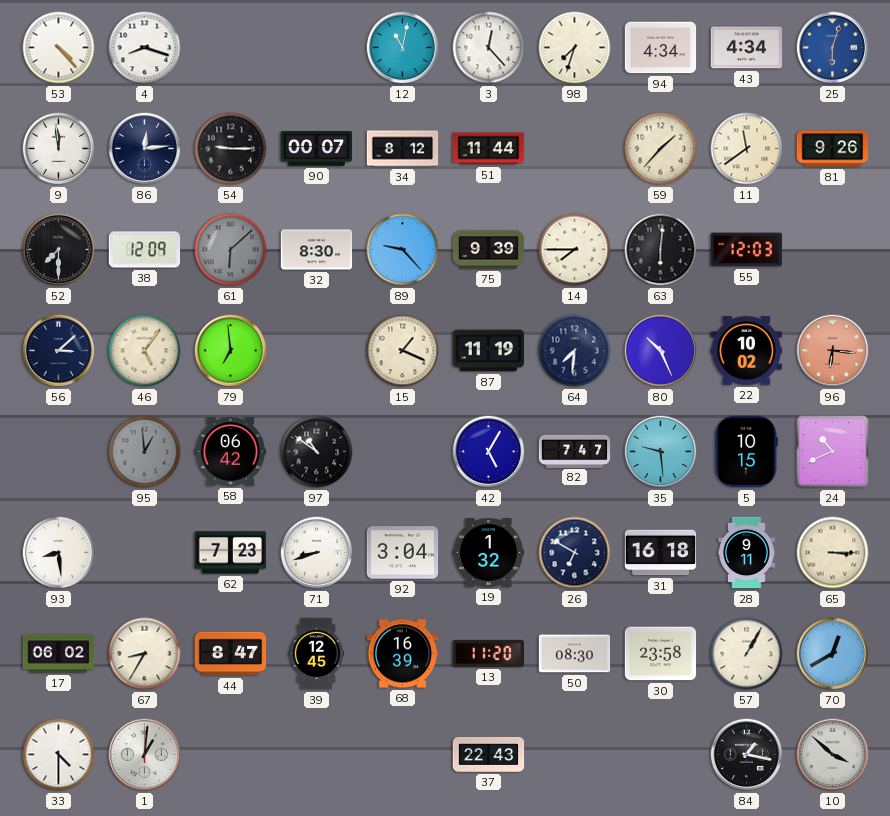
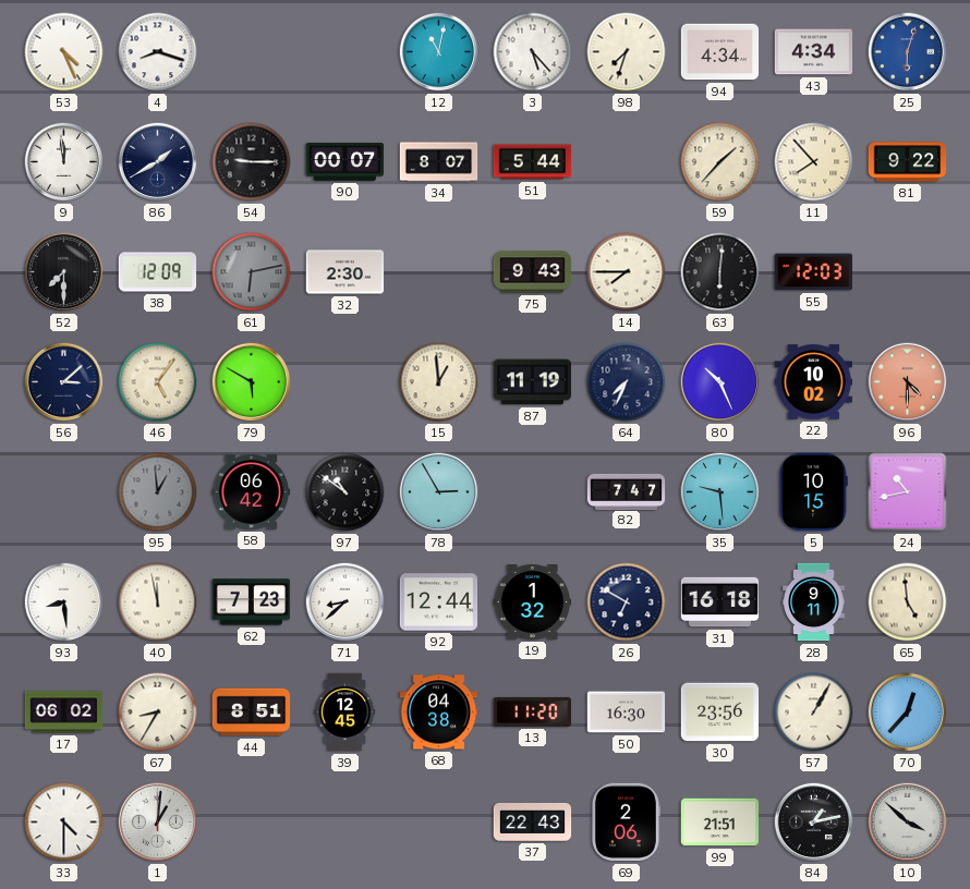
53: 4:23 -> 4:26 (64, 52)
3: 12:23 -> 5:23 (533, 52)
86: 12:14 -> 1:40 (158, 162)
34: 8:12 -> 8:07 (439, 162)
51: 11:44 -> 5:44 (533, 162)
11: 11:39 -> 7:53 (814, 162)
81: 9:26 -> 9:22 (908, 162)
61: 6:08 -> 6:13 (252, 272)
32: 8:30 -> 2:30 (345, 272)
89: 9:23 -> none (403, 250)
75: 9:39 -> 9:43 (533, 272)
79: 6:59 -> 5:50 (252, 382)
15: 1:19 -> 12:59 (439, 382)
64: 7:31 -> 7:34 (627, 382)
96: 6:16 -> 4:30 (908, 382)
78: none -> 2:55 (439, 492)
42: 5:05 -> none (489, 452)
24: 10:41 -> 10:43 (908, 492)
40: none -> 11:58 (158, 602)
71: 8:42 -> 8:38 (345, 602)
92: 3:04 -> 12:44 (439, 602)
65: 3:15 -> 4:59 (908, 602)
44: 8:47 -> 8:51 (252, 713)
68: 16:39 -> 04:38 (439, 713)
50: 08:30 -> 16:30 (627, 713)
30: 23:58 -> 23:56 (720, 713)
70: 12:40 -> 12:37 (908, 713)
69: none -> 2:06 (626, 823)
99: none -> 21:51 (720, 823)
84: 1:17 -> 1:13 (814, 823)
